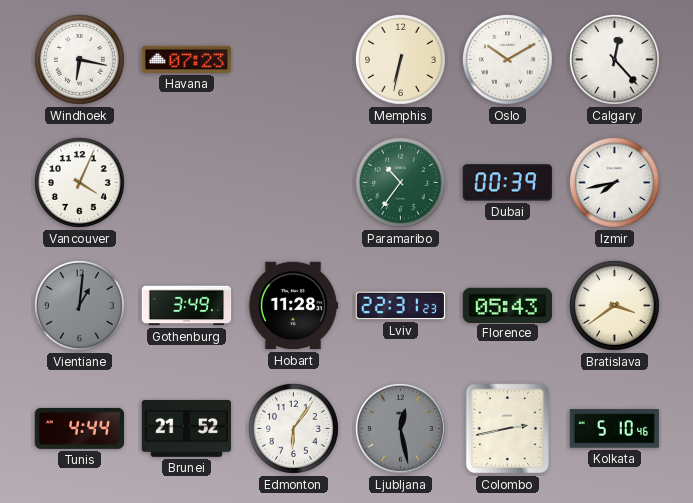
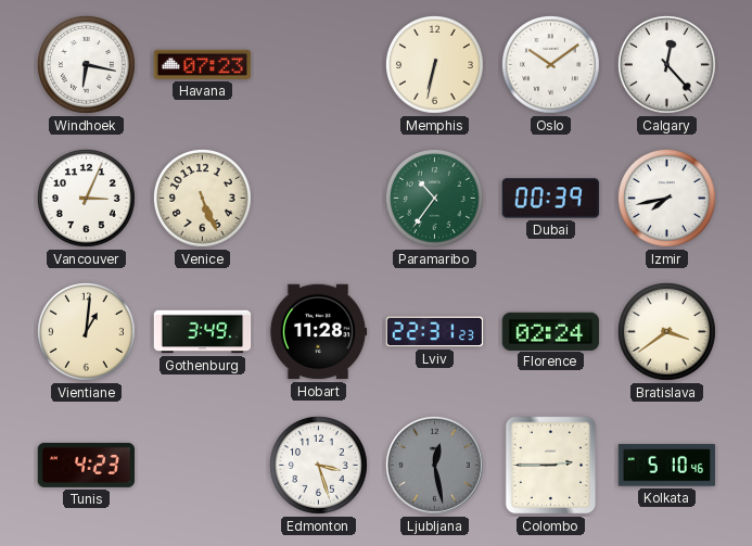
Oslo: 10:10 -> 10:09 (550, 65)
Vancouver: 4:04 -> 3:04 (86, 199)
Venice: none -> 5:26 (202, 199)
Vientiane dial: grey -> cream (86, 332)
Florence: 05:43 -> 02:24 (551, 331)
Tunis: 4:44 -> 4:23 (87, 465)
Brunei: 21:52 -> none (187, 428)
Edmonton: 6:06 -> 3:27 (318, 466)
Colombo: 2:43 -> 2:45 (551, 466)
